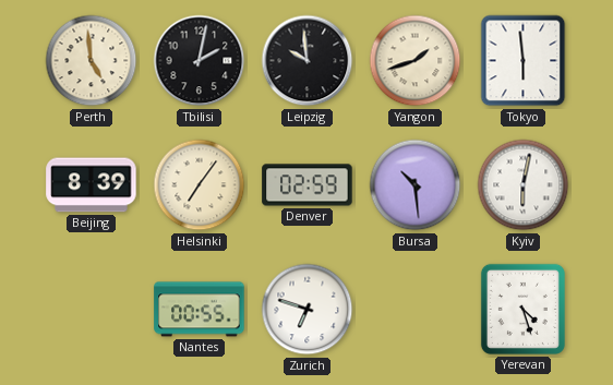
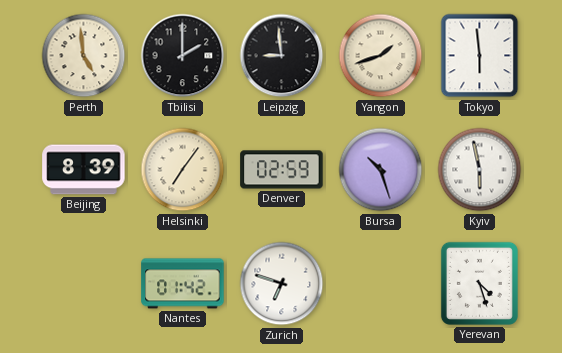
Tbilisi: 2:02 -> 2:00 (183, 56)
Leipzig: 9:59 -> 8:59 (282, 56)
Bursa: 10:29 -> 10:27 (381, 170)
Kyiv: 6:02 -> 5:58 (480, 170)
Nantes: 00:55 -> 01:42 (183, 284)
